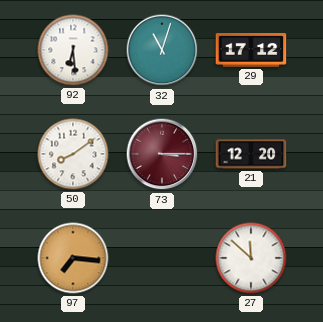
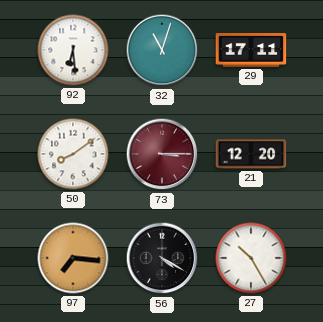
29: 17:12 -> 17:11 (251, 51)
56: none -> 4:20 (162, 258)
27: 11:52 -> 10:25 (251, 258)
